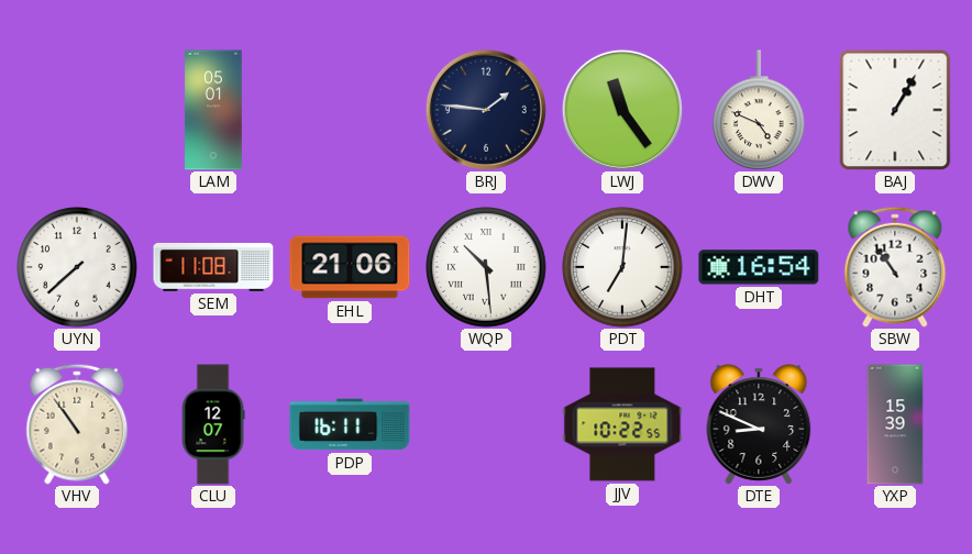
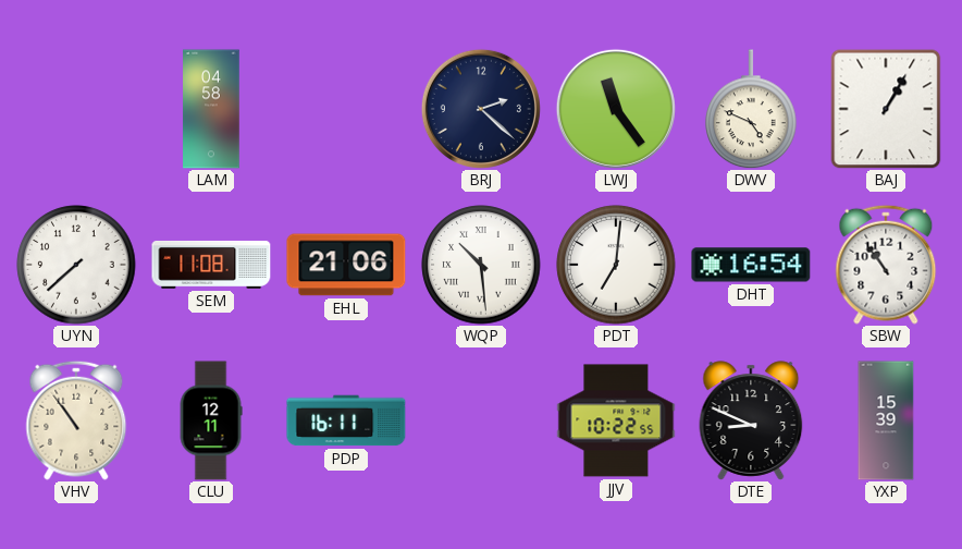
LAM: 05:01 -> 04:58 (211, 109)
BRJ: 1:46 -> 2:22 (481, 109)
CLU: 12:07 -> 12:11 (211, 420)
